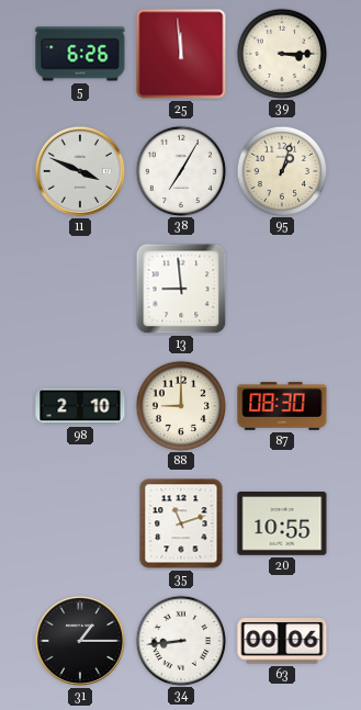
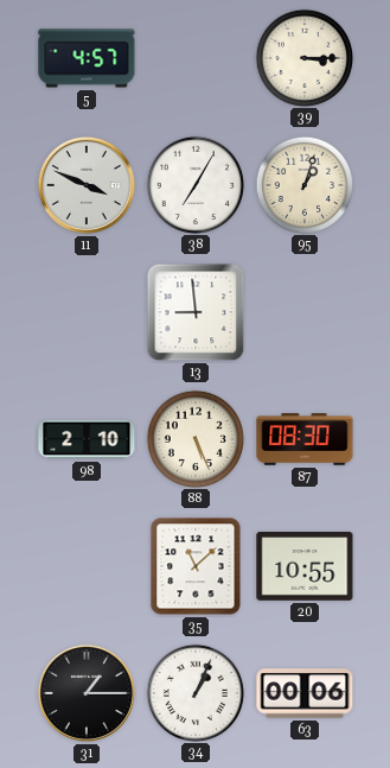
5: 6:26 -> 4:57 (87, 58)
25: 11:59 -> none (181, 54)
88: 9:00 -> 5:26 (194, 438)
35: 11:12 -> 11:08 (196, 566)
34: 8:44 -> 1:04 (194, 692)
